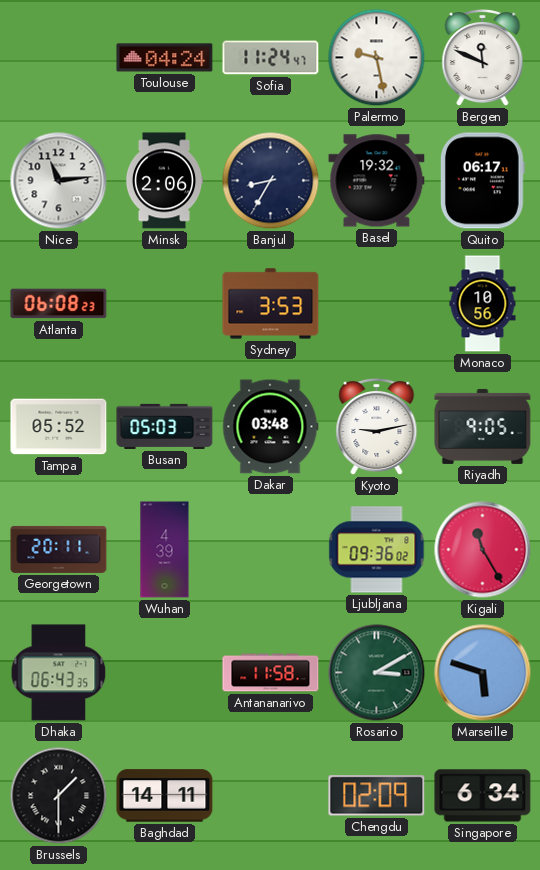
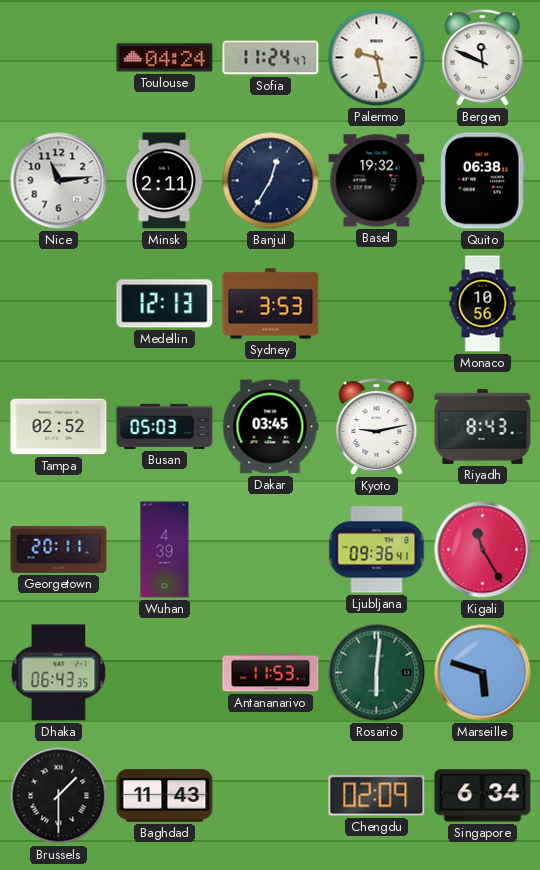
Minsk: 2:06 -> 2:11 (164, 181)
Banjul: 8:35 -> 12:35 (271, 181)
Quito: 06:17 -> 06:38 (482, 181)
Atlanta: 06:08 -> none (59, 304)
Medellin: none -> 12:13 (165, 304)
Tampa: 05:52 -> 02:52 (59, 427)
Dakar: 03:48 -> 03:45 (270, 427)
Riyadh: 9:05 -> 8:43 (483, 426)
Ljubljana: 09:36:02 -> 09:36:41 (377, 550)
Antananarivo: 11:58 -> 11:53 (271, 673)
Rosario: 3:10 -> 6:01 (377, 673)
Baghdad: 14:11 -> 11:43 (165, 796)
